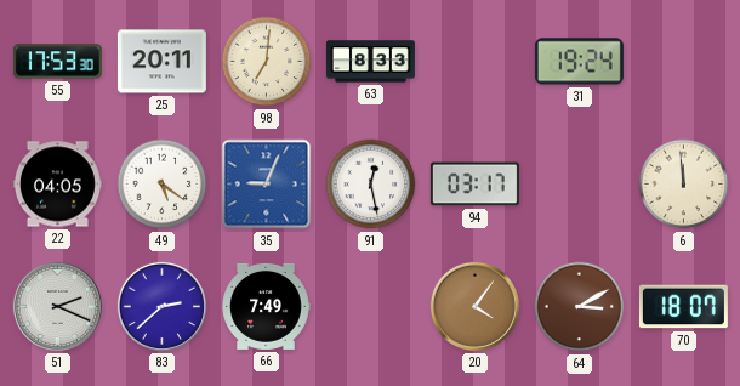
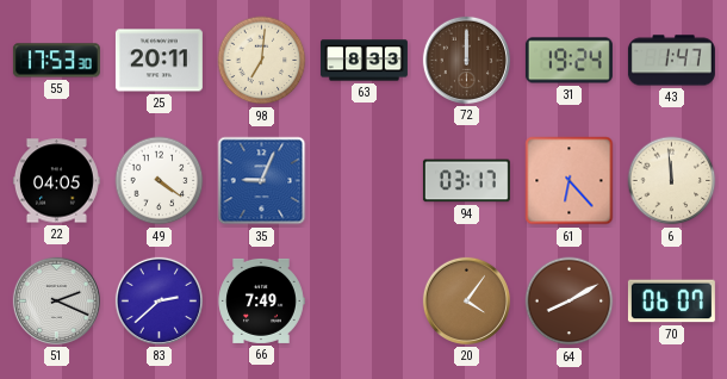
72: none -> 12:00 (466, 60)
43: none -> 1:47 (671, 61)
49: 5:21 -> 4:21 (160, 181)
91: 12:28 -> none (371, 185)
61: none -> 6:23 (570, 181)
64: 3:10 -> 8:10 (570, 302)
70: 18:07 -> 06:07 (671, 302)
